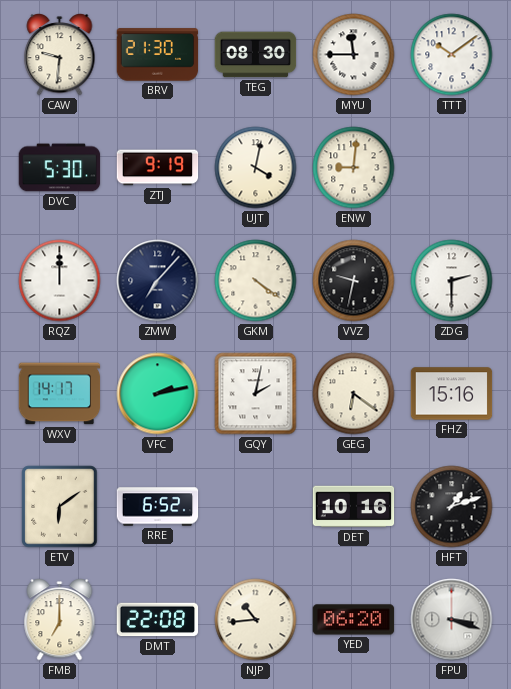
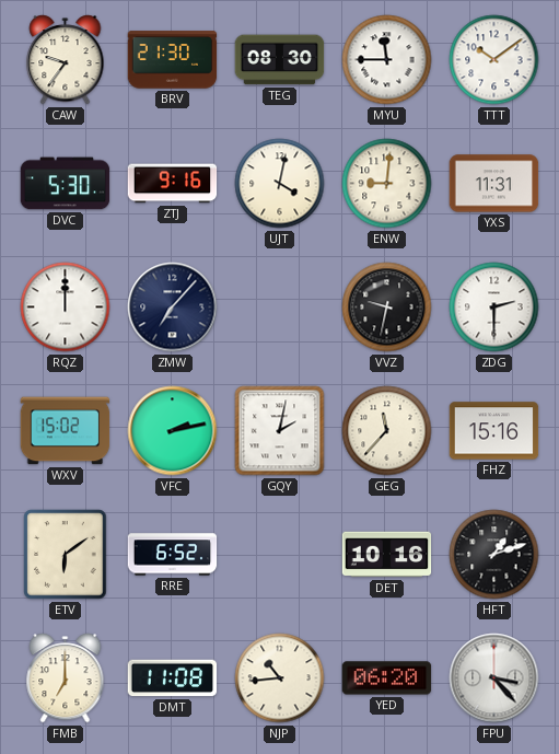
CAW: 9:31 -> 9:36 (66, 60)
ZTJ: 9:19 -> 9:16 (173, 184)
YXS: none -> 11:31 (494, 184)
GKM: 4:21 -> none (256, 281)
WXV: 14:17 -> 15:02 (66, 431)
GEG: 6:21 -> 11:37 (387, 431)
DMT: 22:08 -> 11:08 (173, 678)
FPU: 3:18 -> 3:23 (494, 678)
